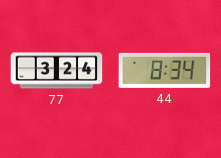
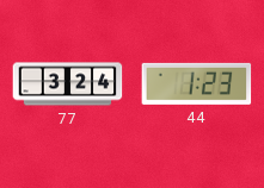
44: 8:34 -> 1:23 (197, 83)
